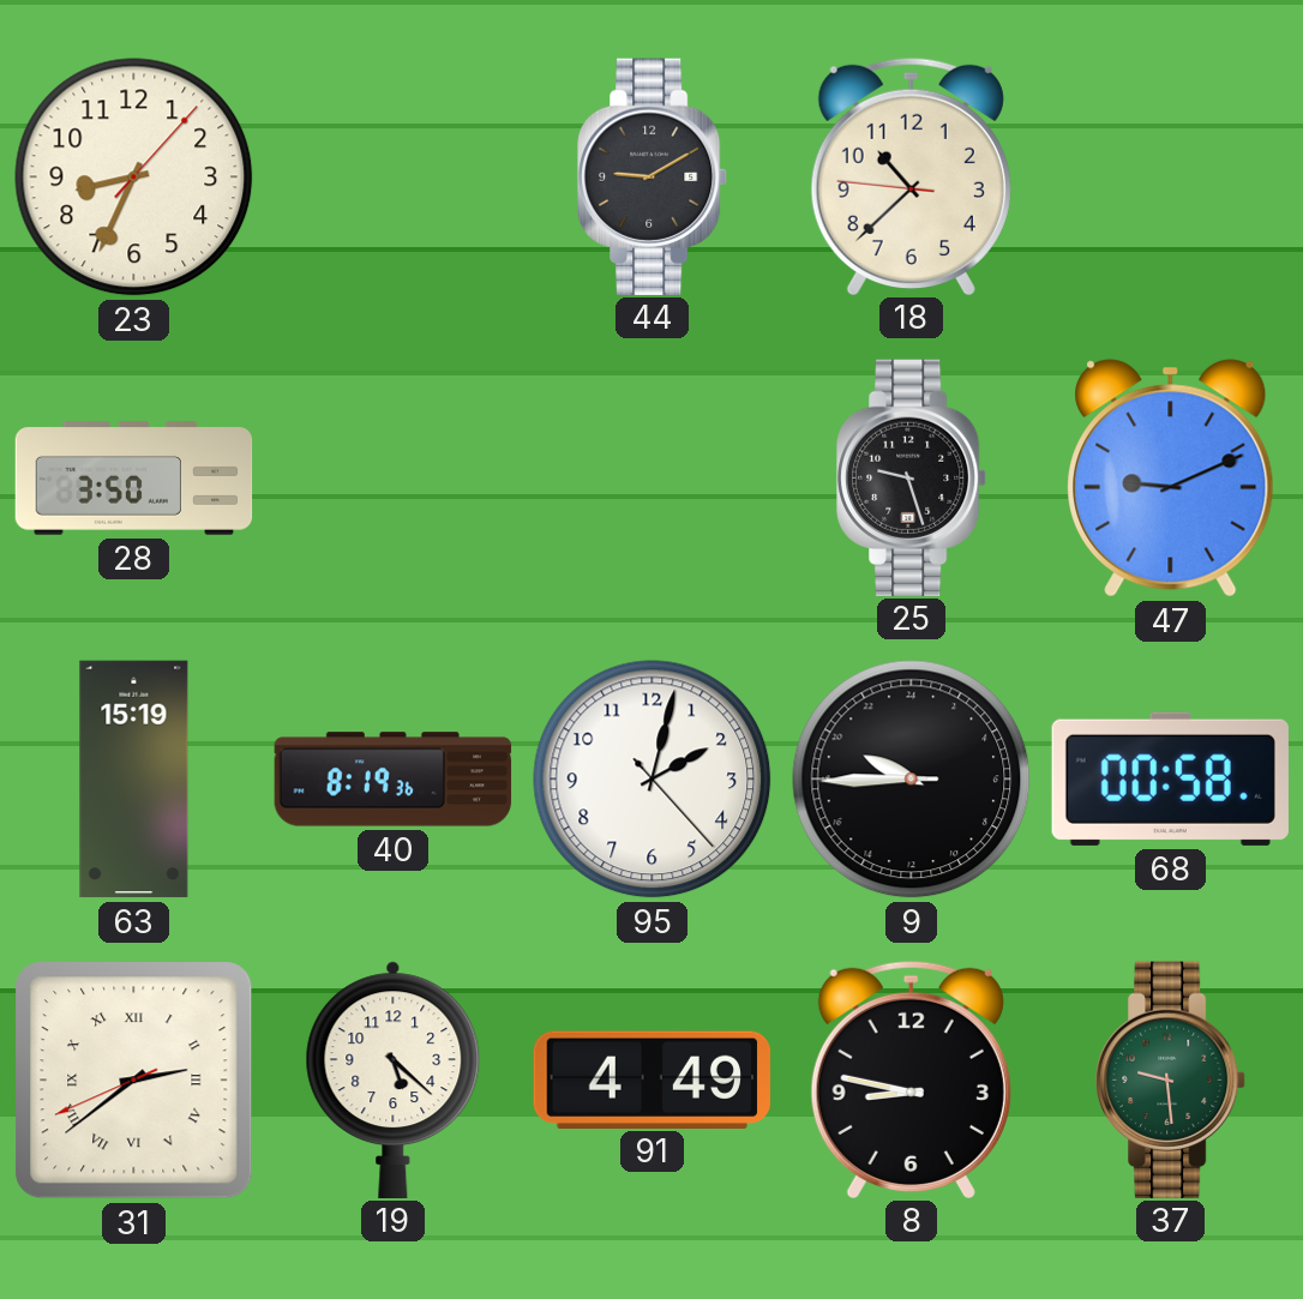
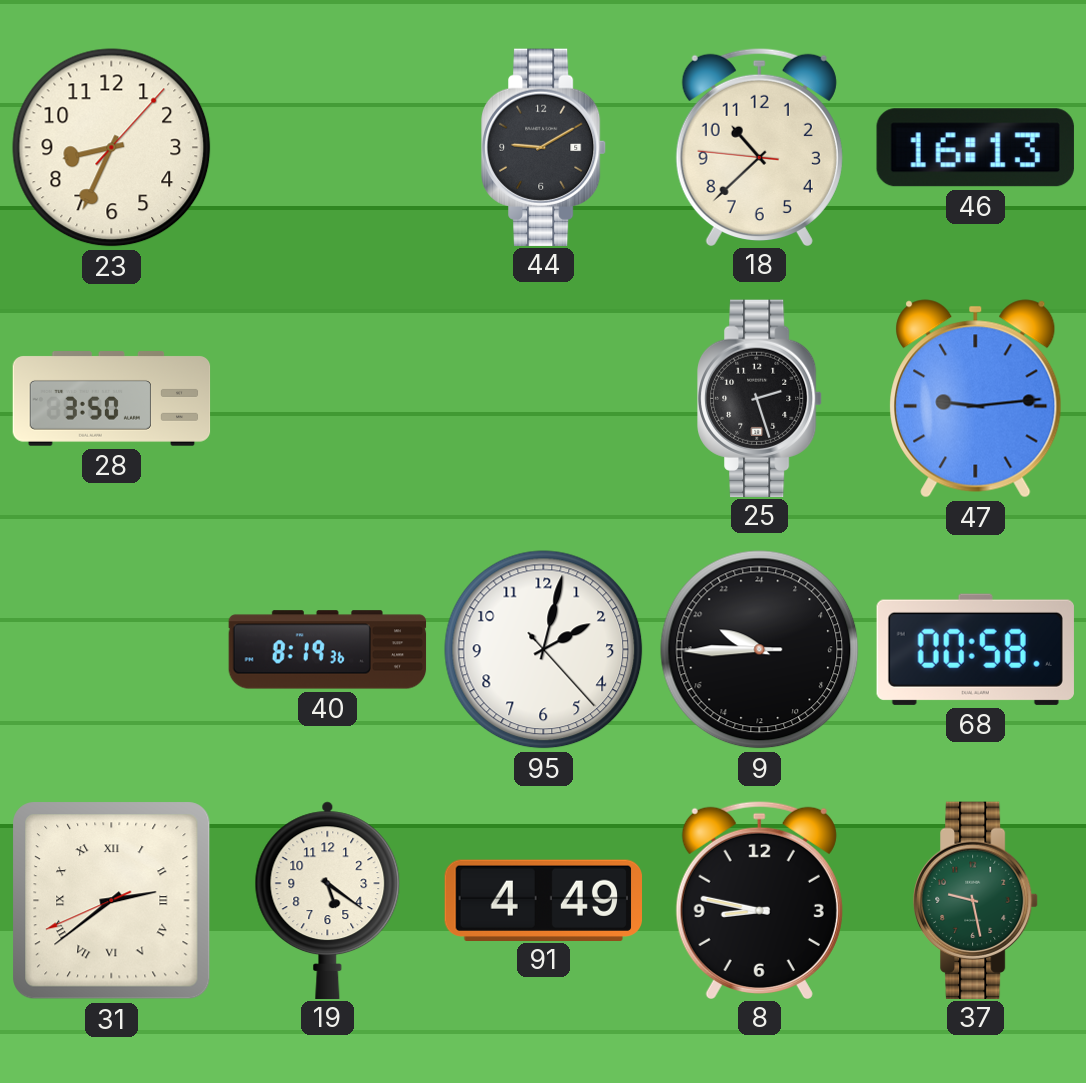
46: none -> 16:13 (975, 148)
25: 9:27 -> 2:27 (761, 398)
47: 9:11 -> 9:14 (976, 399)
63: 15:19 -> none (134, 780)
19: 5:22 -> 5:21 (328, 900)
37: 9:29 -> 9:28 (977, 900)
